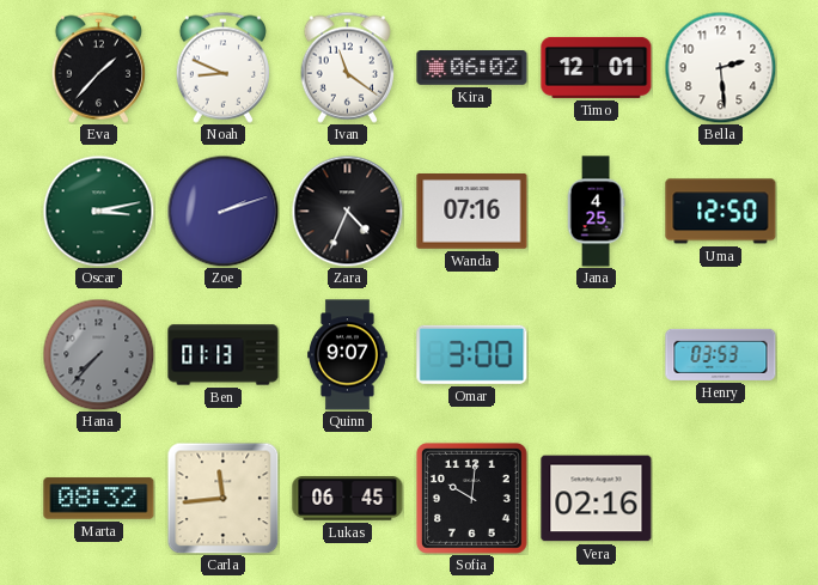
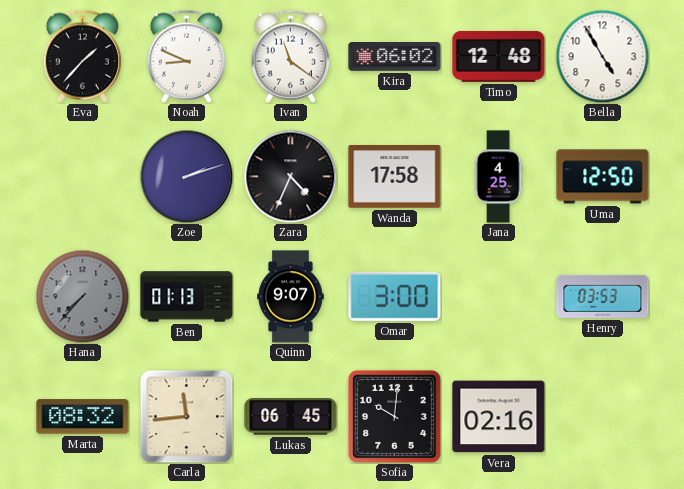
Timo: 12:01 -> 12:48 (499, 56)
Bella: 2:29 -> 4:55 (602, 56)
Oscar: 3:13 -> none (98, 211)
Wanda: 07:16 -> 17:58 (395, 177)
